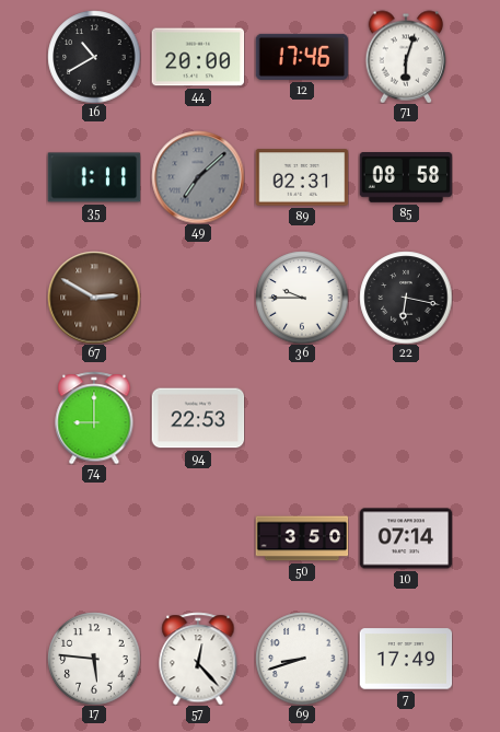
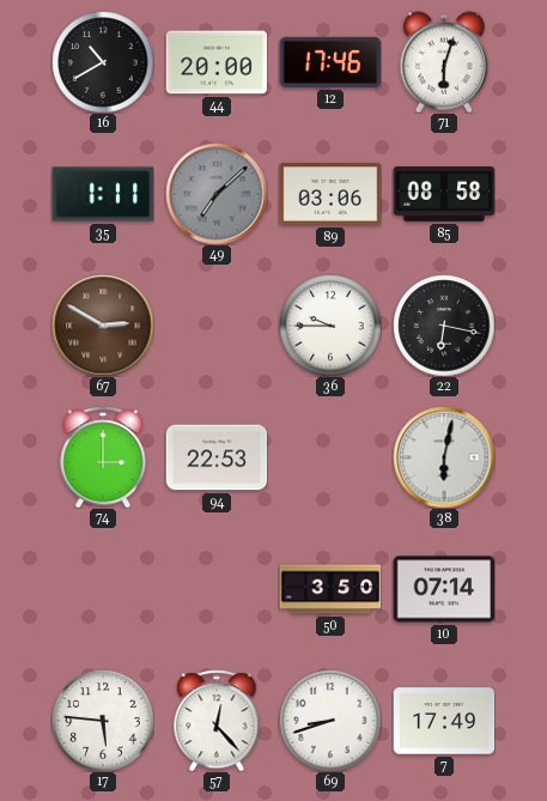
89: 02:31 -> 03:06 (330, 194)
74: 9:00 -> 3:00 (103, 457)
38: none -> 6:02 (444, 457)
